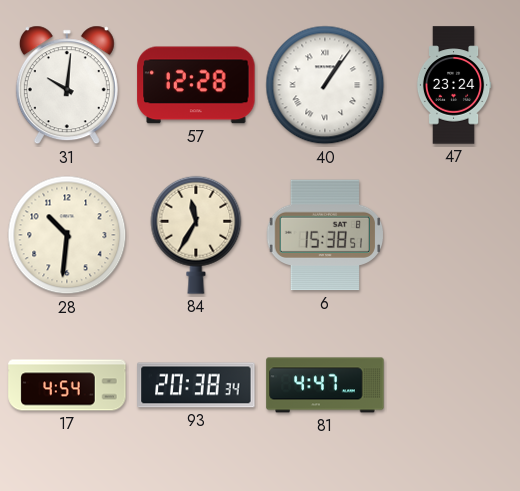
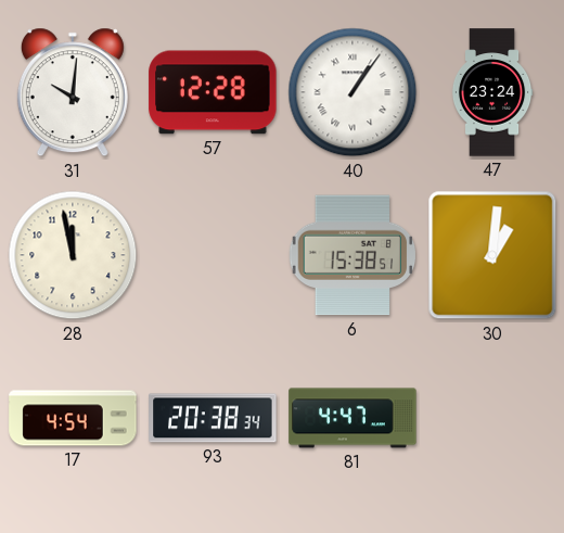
28: 10:31 -> 11:58 (73, 255)
84: 11:35 -> none (196, 235)
30: none -> 1:01 (492, 255)
